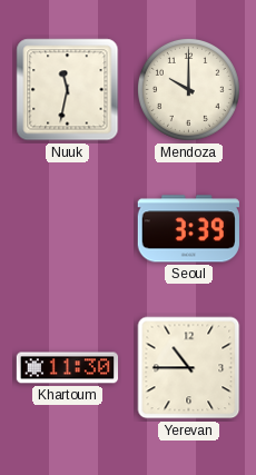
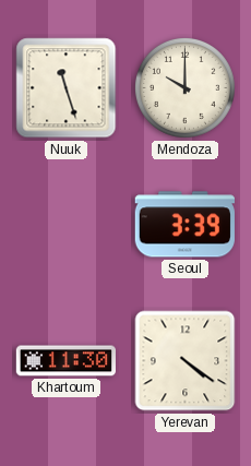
Nuuk: 11:32 -> 11:27 (67, 88)
Yerevan: 10:45 -> 4:21 (186, 361)
